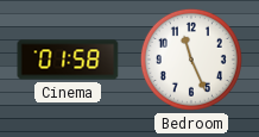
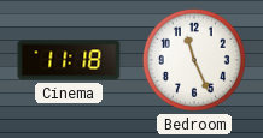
Cinema: 01:58 -> 11:18 (69, 60)
